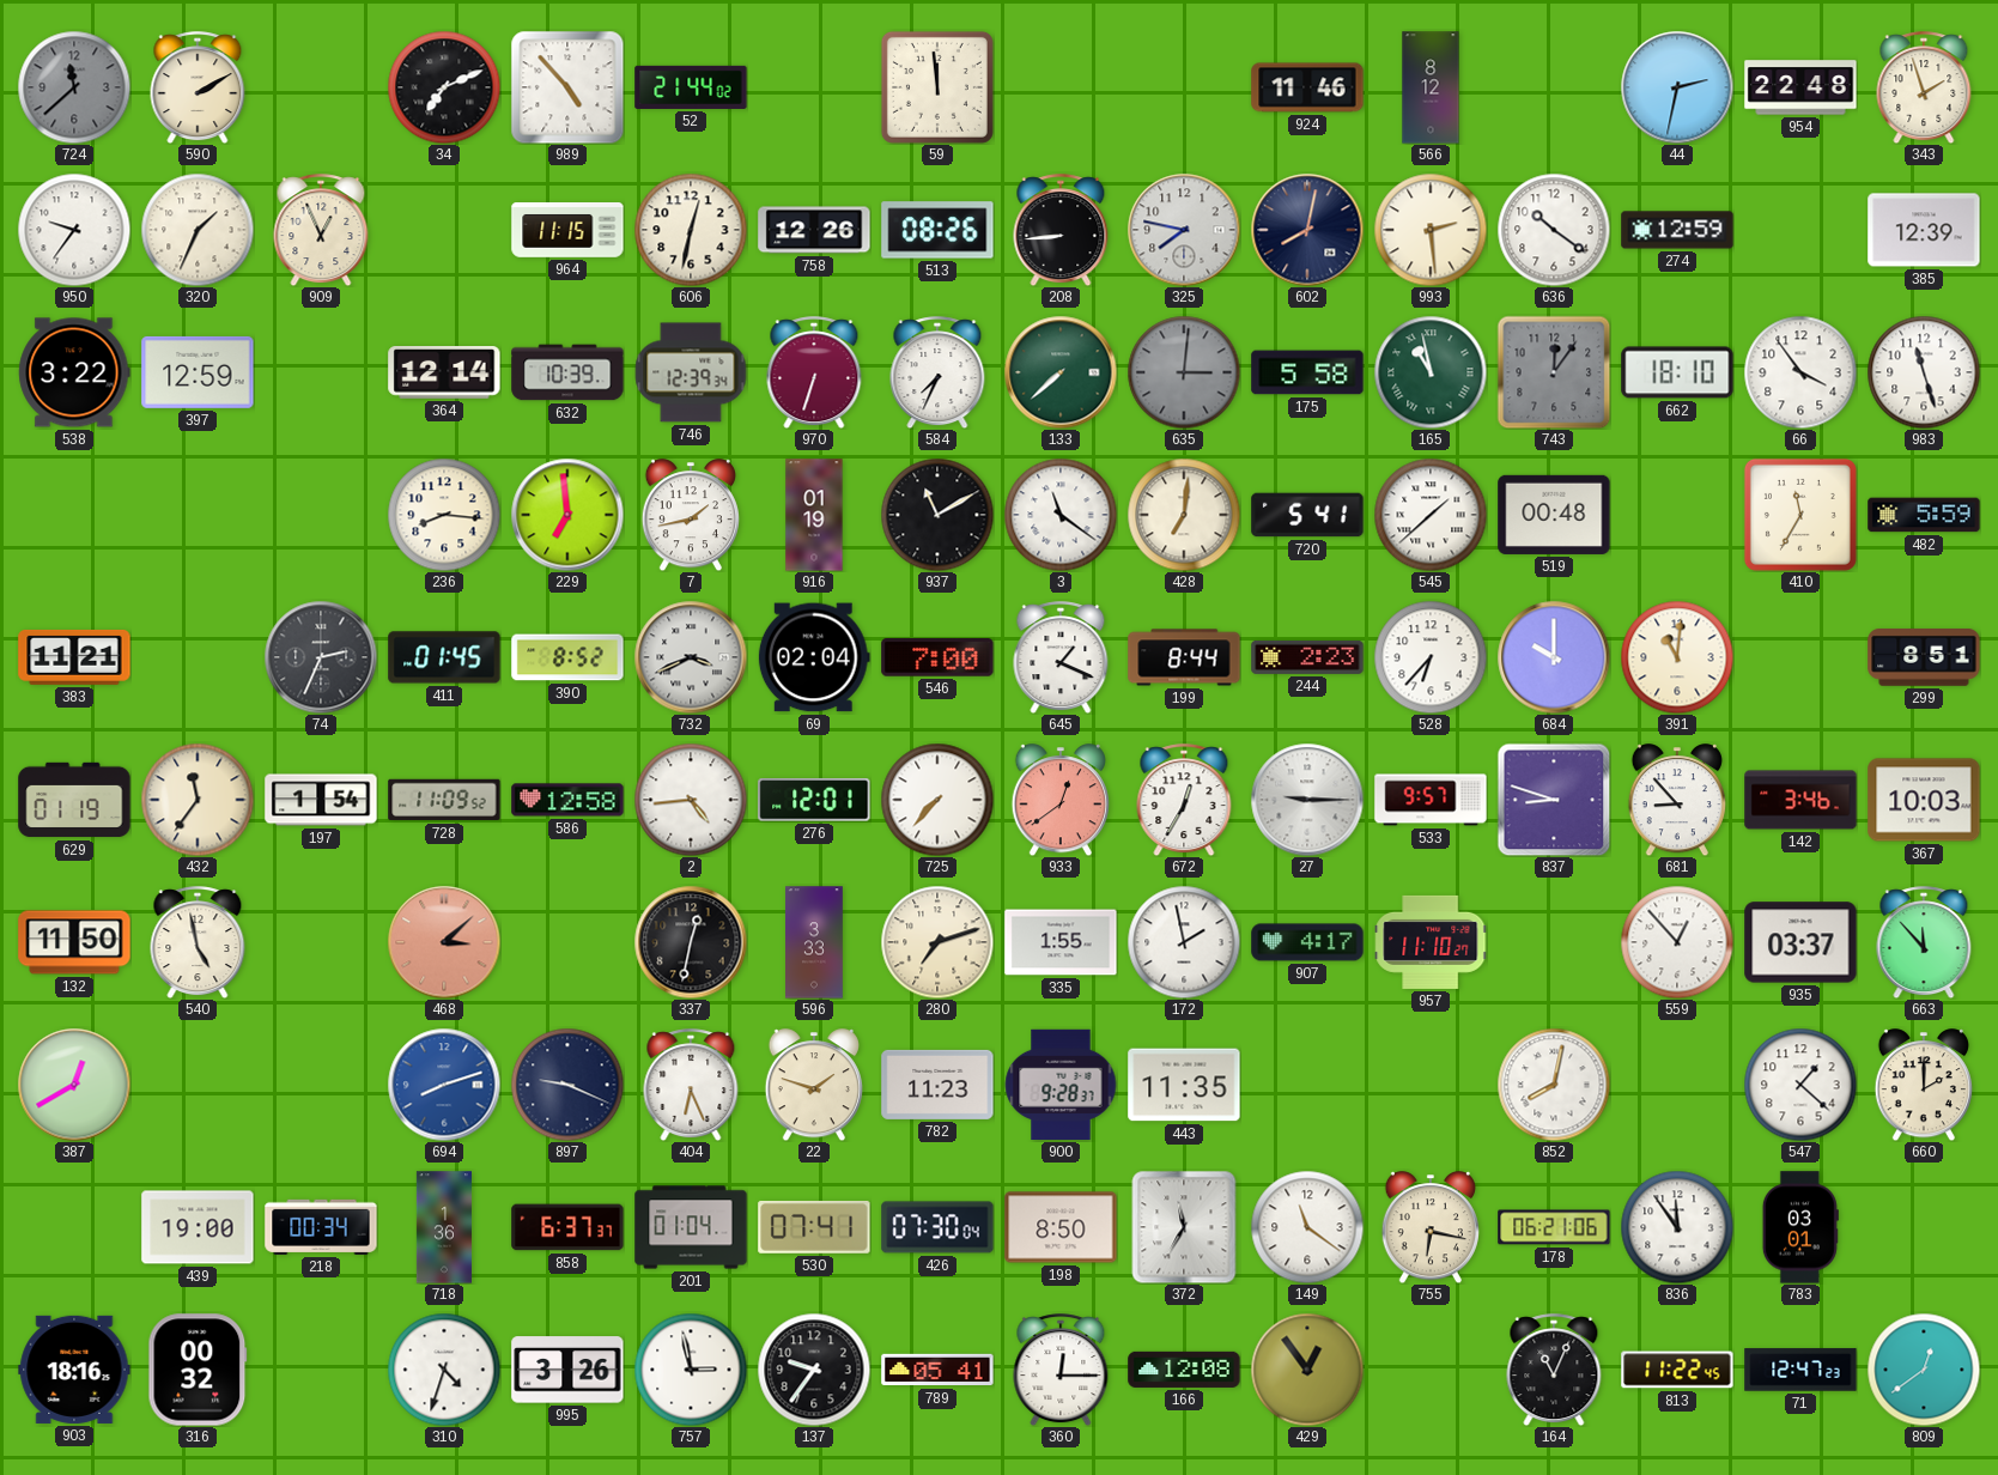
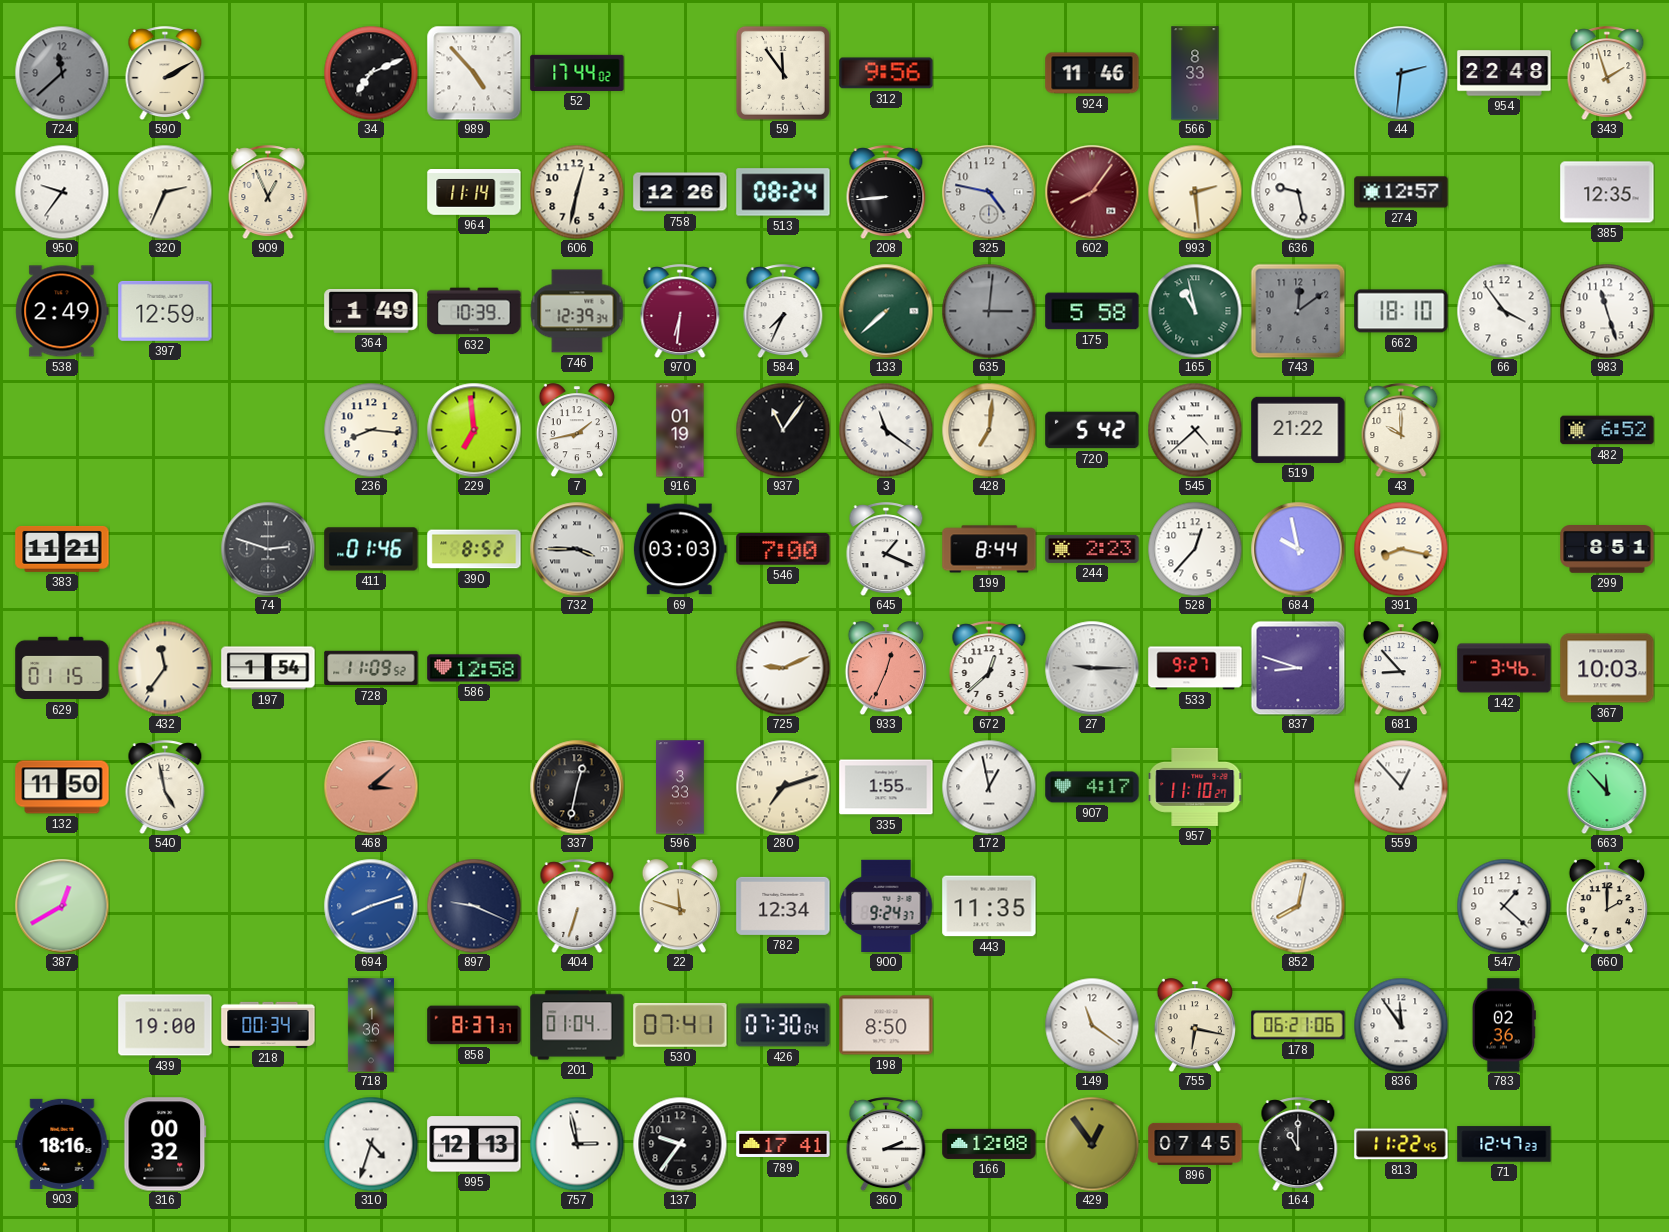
52: 21:44 -> 17:44 (577, 73)
59: 11:59 -> 11:54 (783, 73)
312: none -> 9:56 (886, 73)
566: 8:12 -> 8:33 (1195, 73)
44: 2:32 -> 2:31 (1401, 73)
320: 1:34 -> 2:34 (165, 192)
964: 11:15 -> 11:14 (474, 192)
513: 08:26 -> 08:24 (783, 192)
325: 7:47 -> 4:47 (989, 192)
602: 8:02 -> 8:06 (1092, 192)
602 dial: navy -> burgundy (1092, 192)
636: 10:21 -> 9:28 (1298, 192)
274: 12:59 -> 12:57 (1401, 192)
385: 12:39 -> 12:35 (1607, 192)
538: 3:22 -> 2:49 (62, 311)
364: 12:14 -> 1:49 (371, 312)
970: 6:33 -> 6:31 (680, 311)
743: 12:06 -> 12:09 (1298, 311)
937: 11:10 -> 11:06 (783, 430)
720: 5:41 -> 5:42 (1092, 430)
545: 1:38 -> 4:38 (1195, 430)
519: 00:48 -> 21:22 (1298, 430)
43: none -> 10:00 (1401, 430)
410: 11:35 -> none (1800, 515)
482: 5:59 -> 6:52 (1607, 430)
74: 2:34 -> 2:48 (268, 549)
411: 01:45 -> 01:46 (371, 549)
732: 3:41 -> 3:45 (577, 549)
69: 02:04 -> 03:03 (680, 549)
528: 6:37 -> 12:37 (1195, 549)
684: 10:00 -> 9:58 (1298, 549)
391: 11:01 -> 8:17 (1401, 549)
629: 01:19 -> 01:15 (62, 668)
2: 4:44 -> none (691, 800)
276: 12:01 -> none (814, 800)
725: 7:37 -> 9:11 (783, 668)
933: 12:39 -> 12:34 (885, 668)
672: 12:35 -> 12:38 (989, 668)
533: 9:57 -> 9:27 (1195, 668)
172: 1:58 -> 12:58 (989, 787)
935: 03:37 -> none (1800, 942)
404: 6:26 -> 6:33 (577, 906)
22: 1:48 -> 11:48 (679, 906)
782: 11:23 -> 12:34 (783, 906)
900: 9:28 -> 9:24 (886, 906)
858: 6:37 -> 8:37 (474, 1025)
372: 11:35 -> none (1184, 1227)
783: 03:01 -> 02:36 (1504, 1025)
995: 3:26 -> 12:13 (474, 1144)
789: 05:41 -> 17:41 (783, 1144)
360: 12:15 -> 2:15 (886, 1144)
896: none -> 07:45 (1195, 1144)
164: 11:04 -> 11:00 (1298, 1144)
809: 12:39 -> none (1924, 1370)
